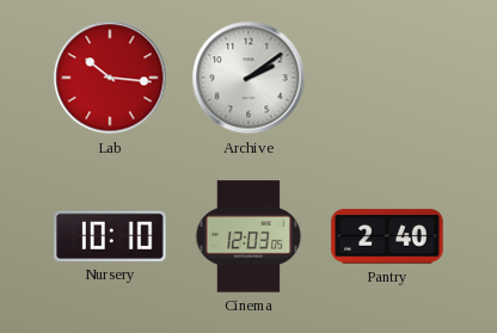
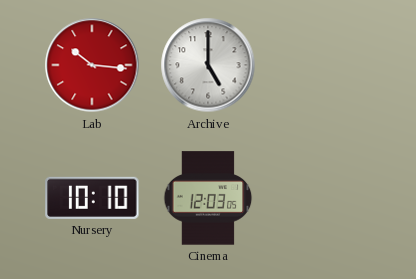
Archive: 2:09 -> 5:00 (208, 65)
Pantry: 2:40 -> none (387, 236)
